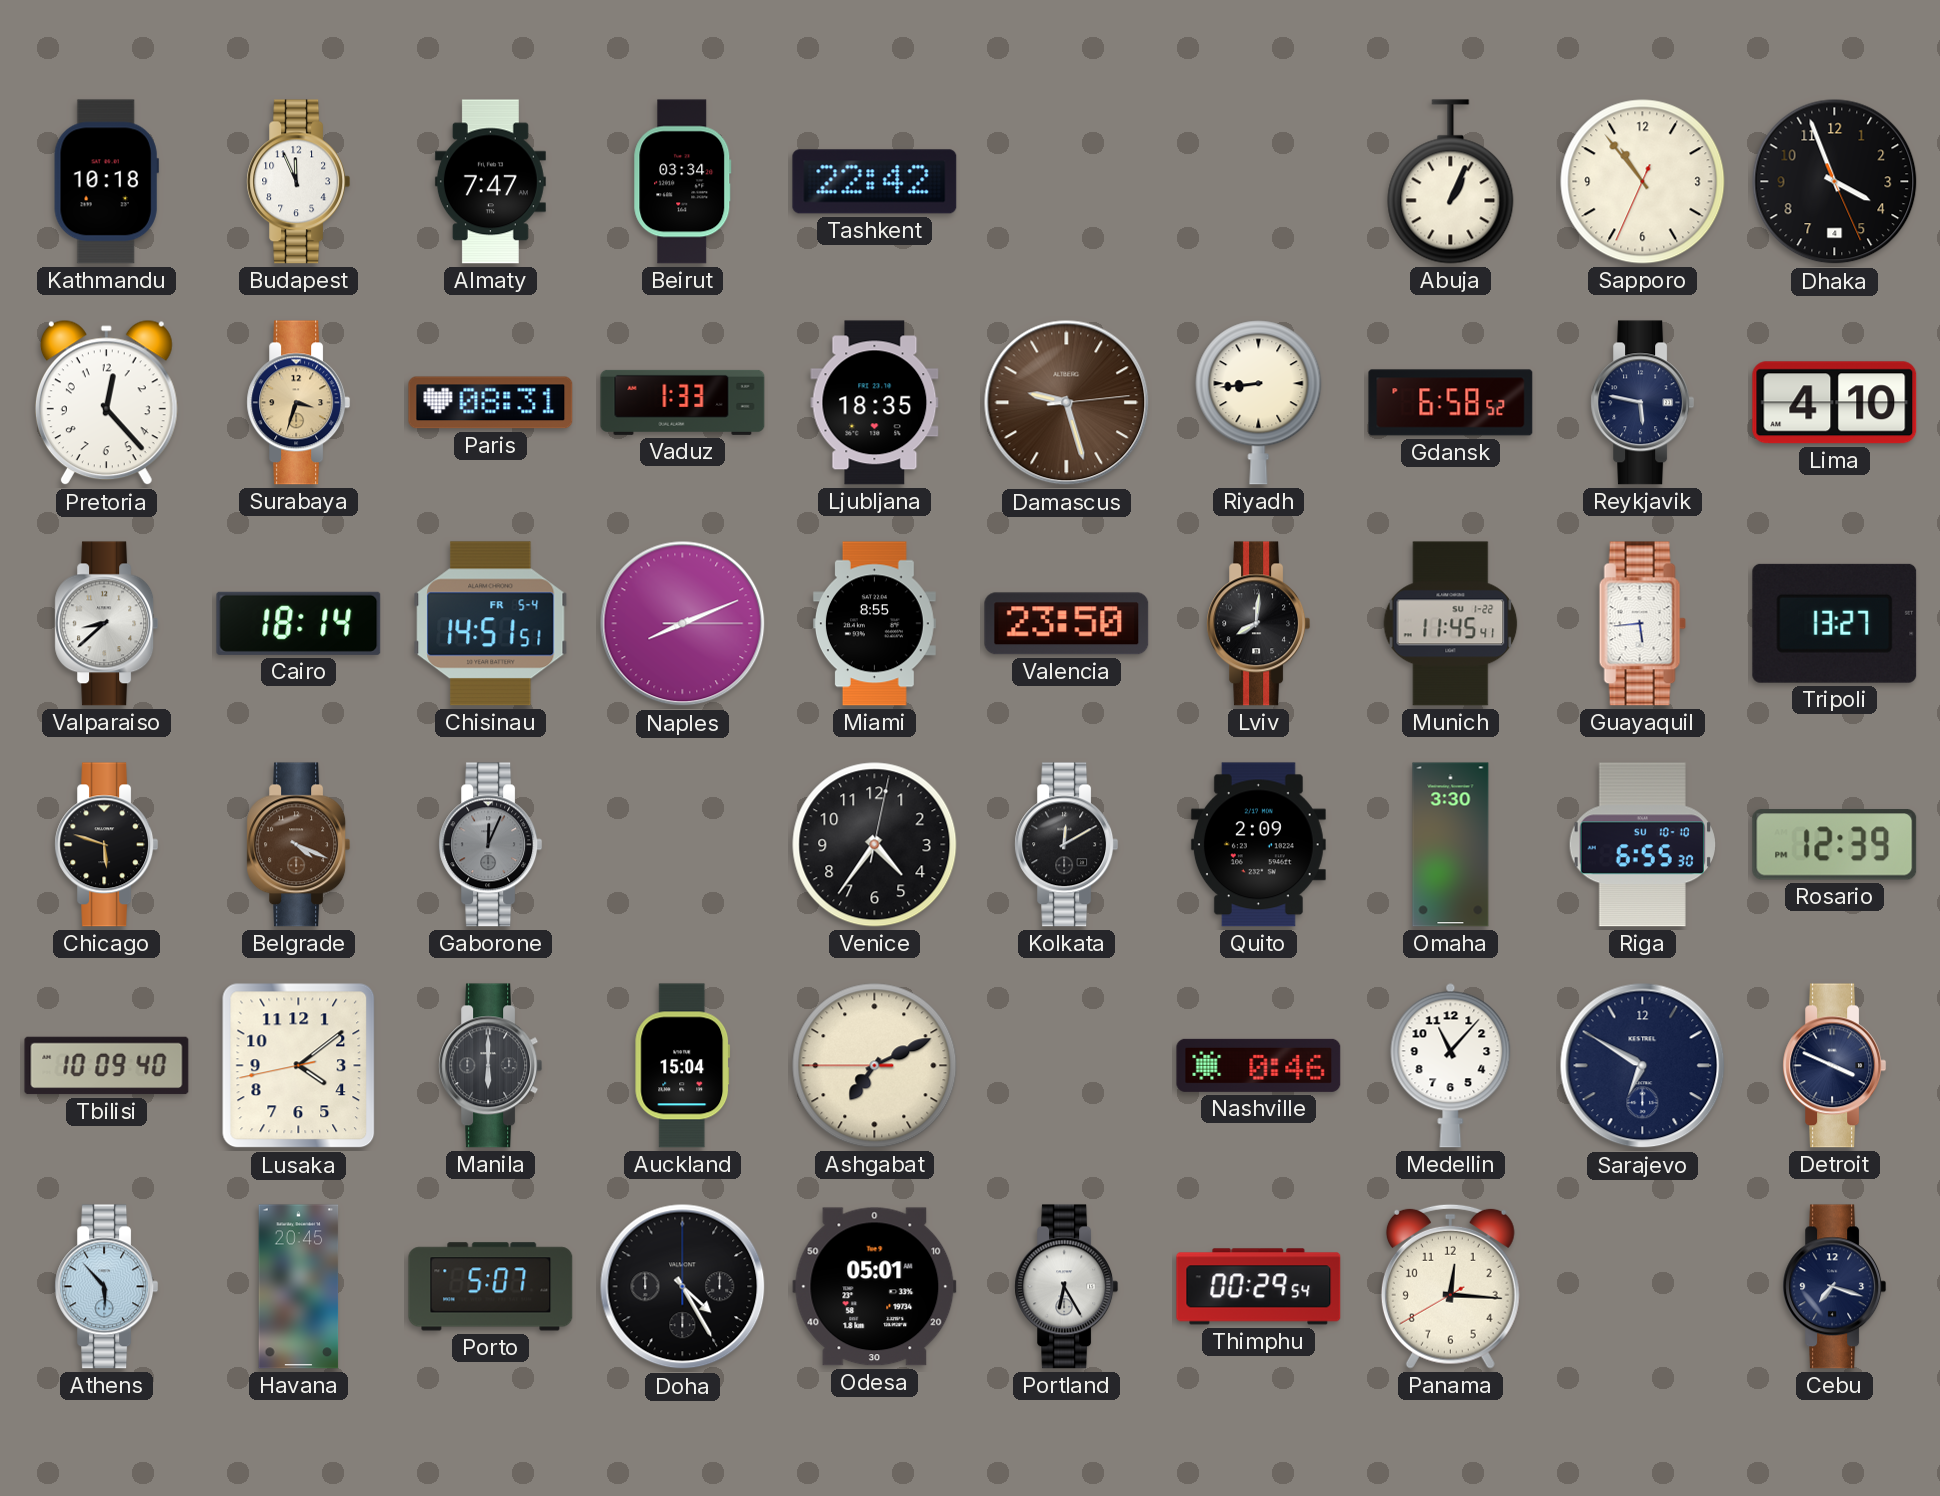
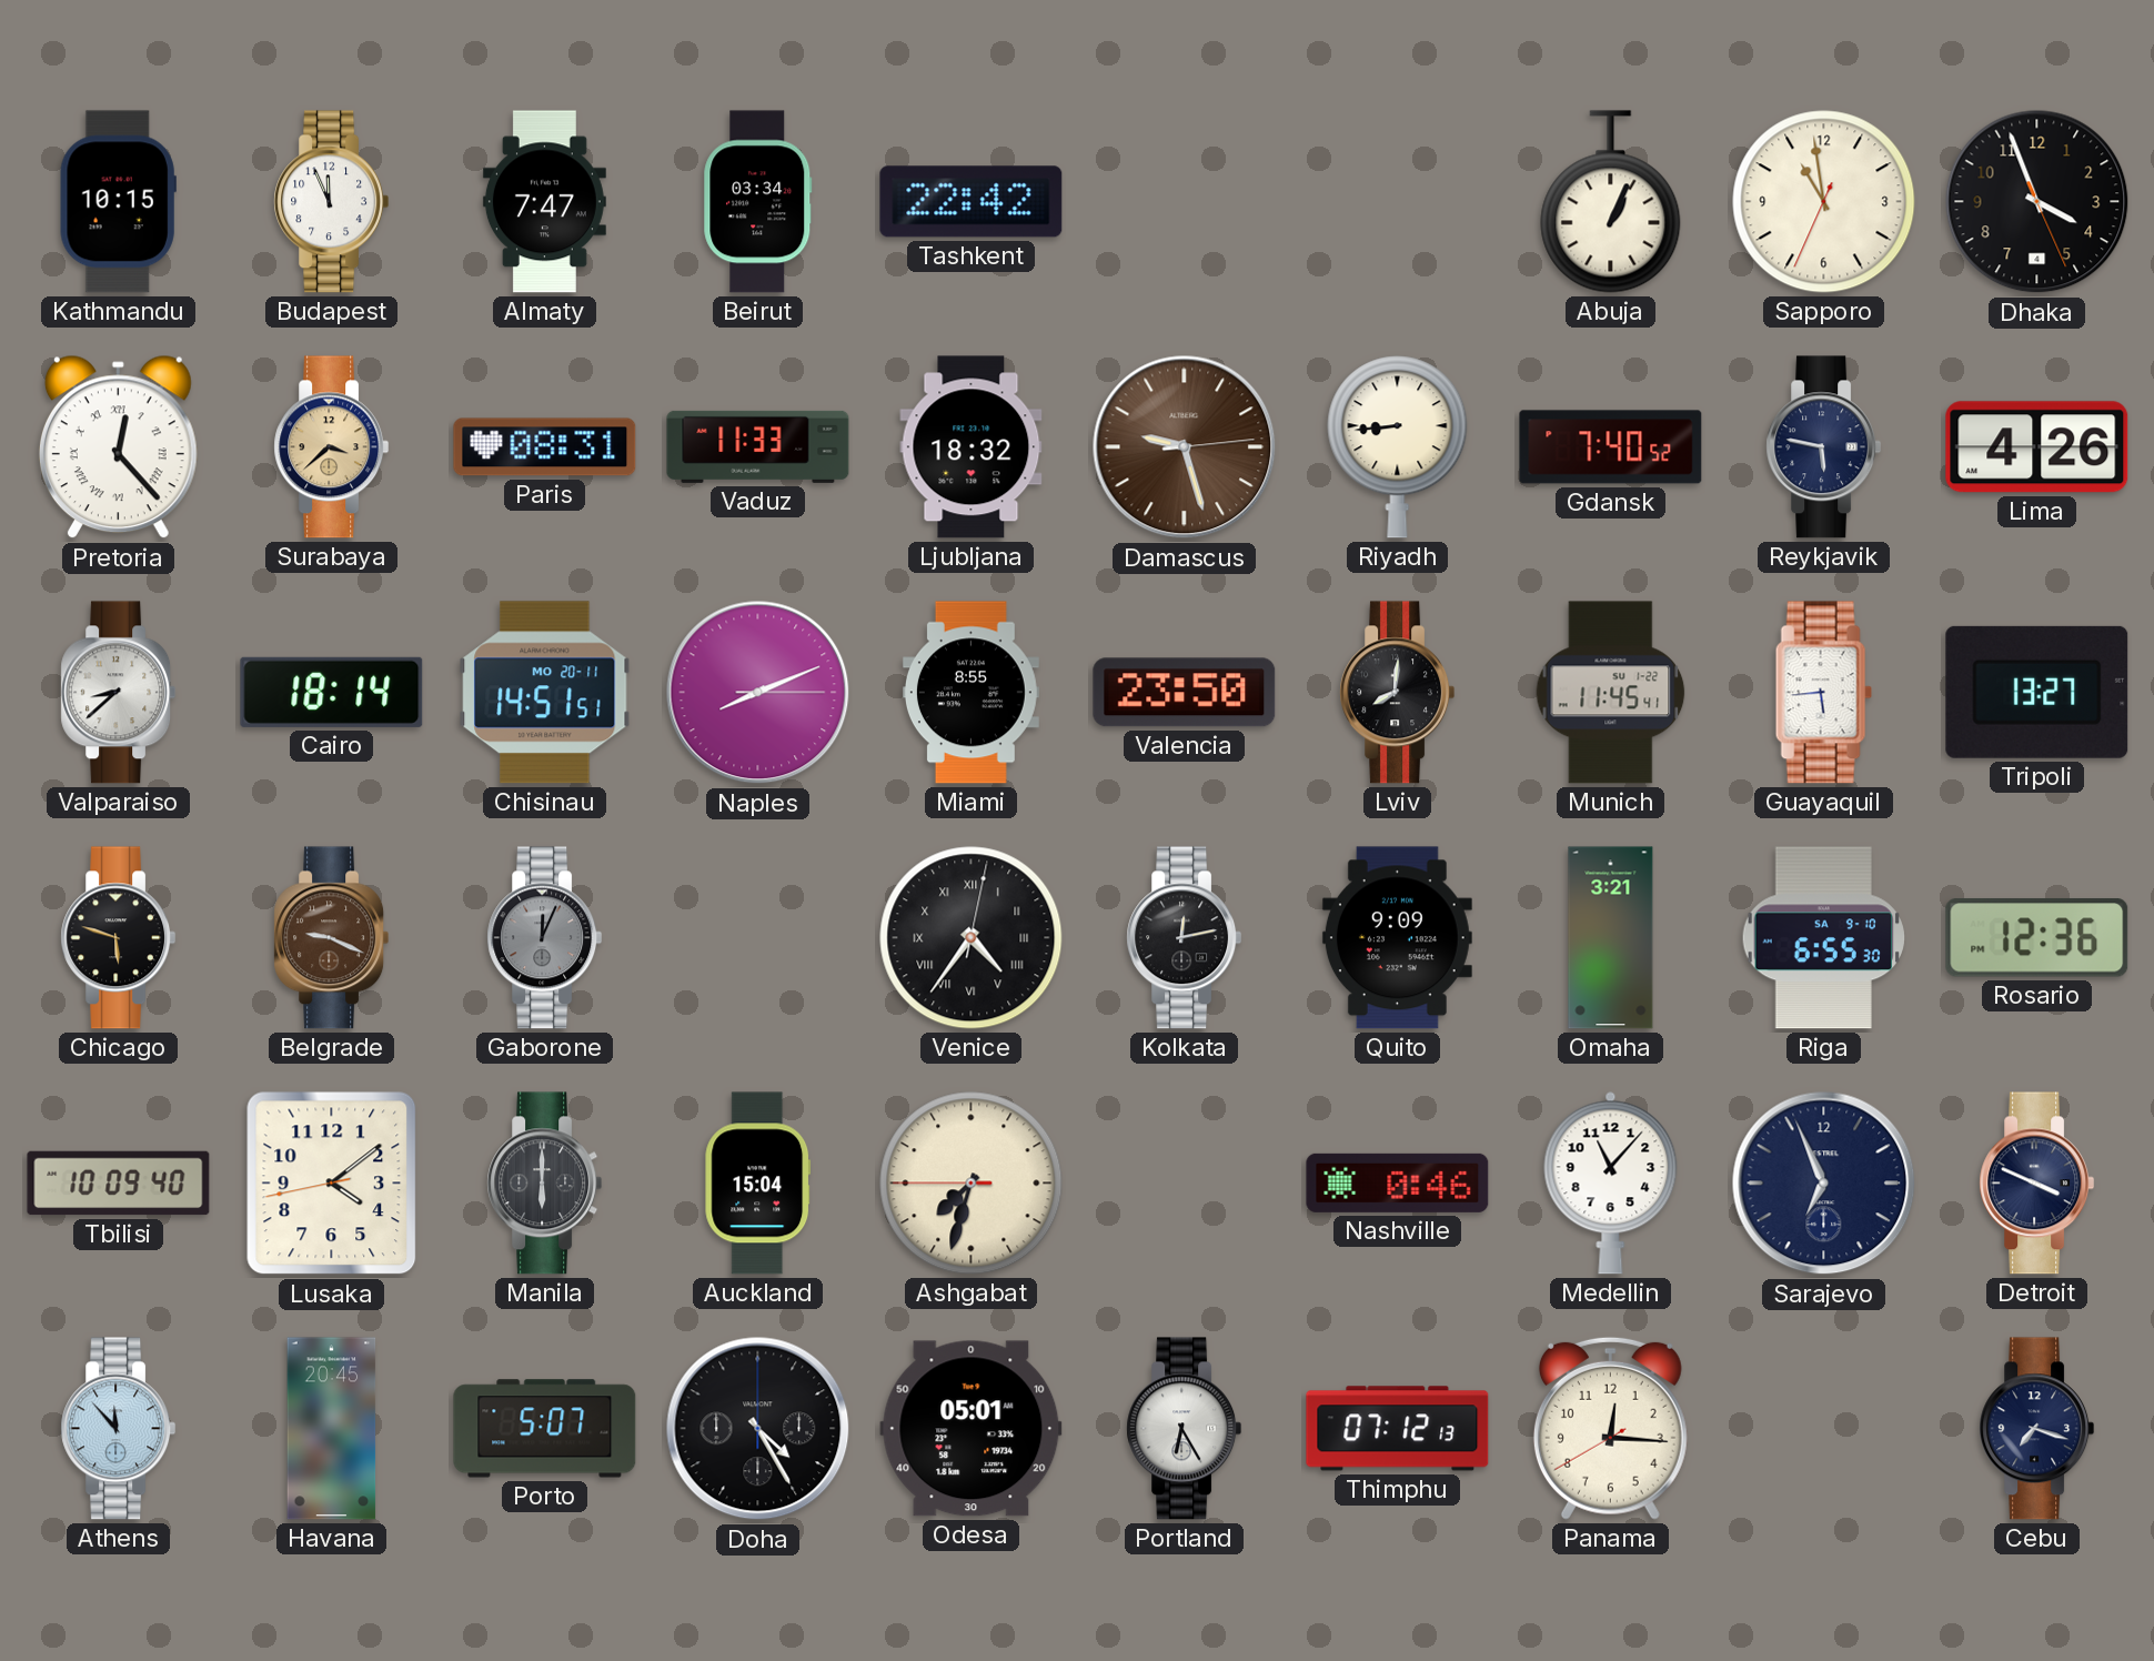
Kathmandu: 10:18 -> 10:15 (118, 202)
Sapporo: 10:53 -> 10:58 (1824, 202)
Pretoria numerals: Arabic -> Roman (118, 447)
Surabaya: 3:33 -> 3:38 (332, 447)
Vaduz: 1:33 -> 11:33 (758, 446)
Ljubljana: 18:35 -> 18:32 (972, 447)
Gdansk: 6:58 -> 7:40 (1611, 447)
Lima: 4:10 -> 4:26 (2037, 447)
Chisinau date: FR 5-4 -> MO 20-11 (545, 693)
Belgrade: 4:19 -> 9:19 (332, 938)
Venice numerals: Arabic -> Roman (972, 938)
Kolkata: 12:10 -> 12:13 (1185, 938)
Quito: 2:09 -> 9:09 (1397, 938)
Omaha: 3:30 -> 3:21 (1611, 938)
Riga date: SU 10-10 -> SA 9-10 (1823, 938)
Rosario: 12:39 -> 12:36 (2037, 938)
Ashgabat: 7:10 -> 7:32 (972, 1184)
Sarajevo: 6:50 -> 6:56 (1824, 1184)
Athens: 5:53 -> 11:53 (119, 1429)
Thimphu: 00:29 -> 07:12 (1398, 1429)
